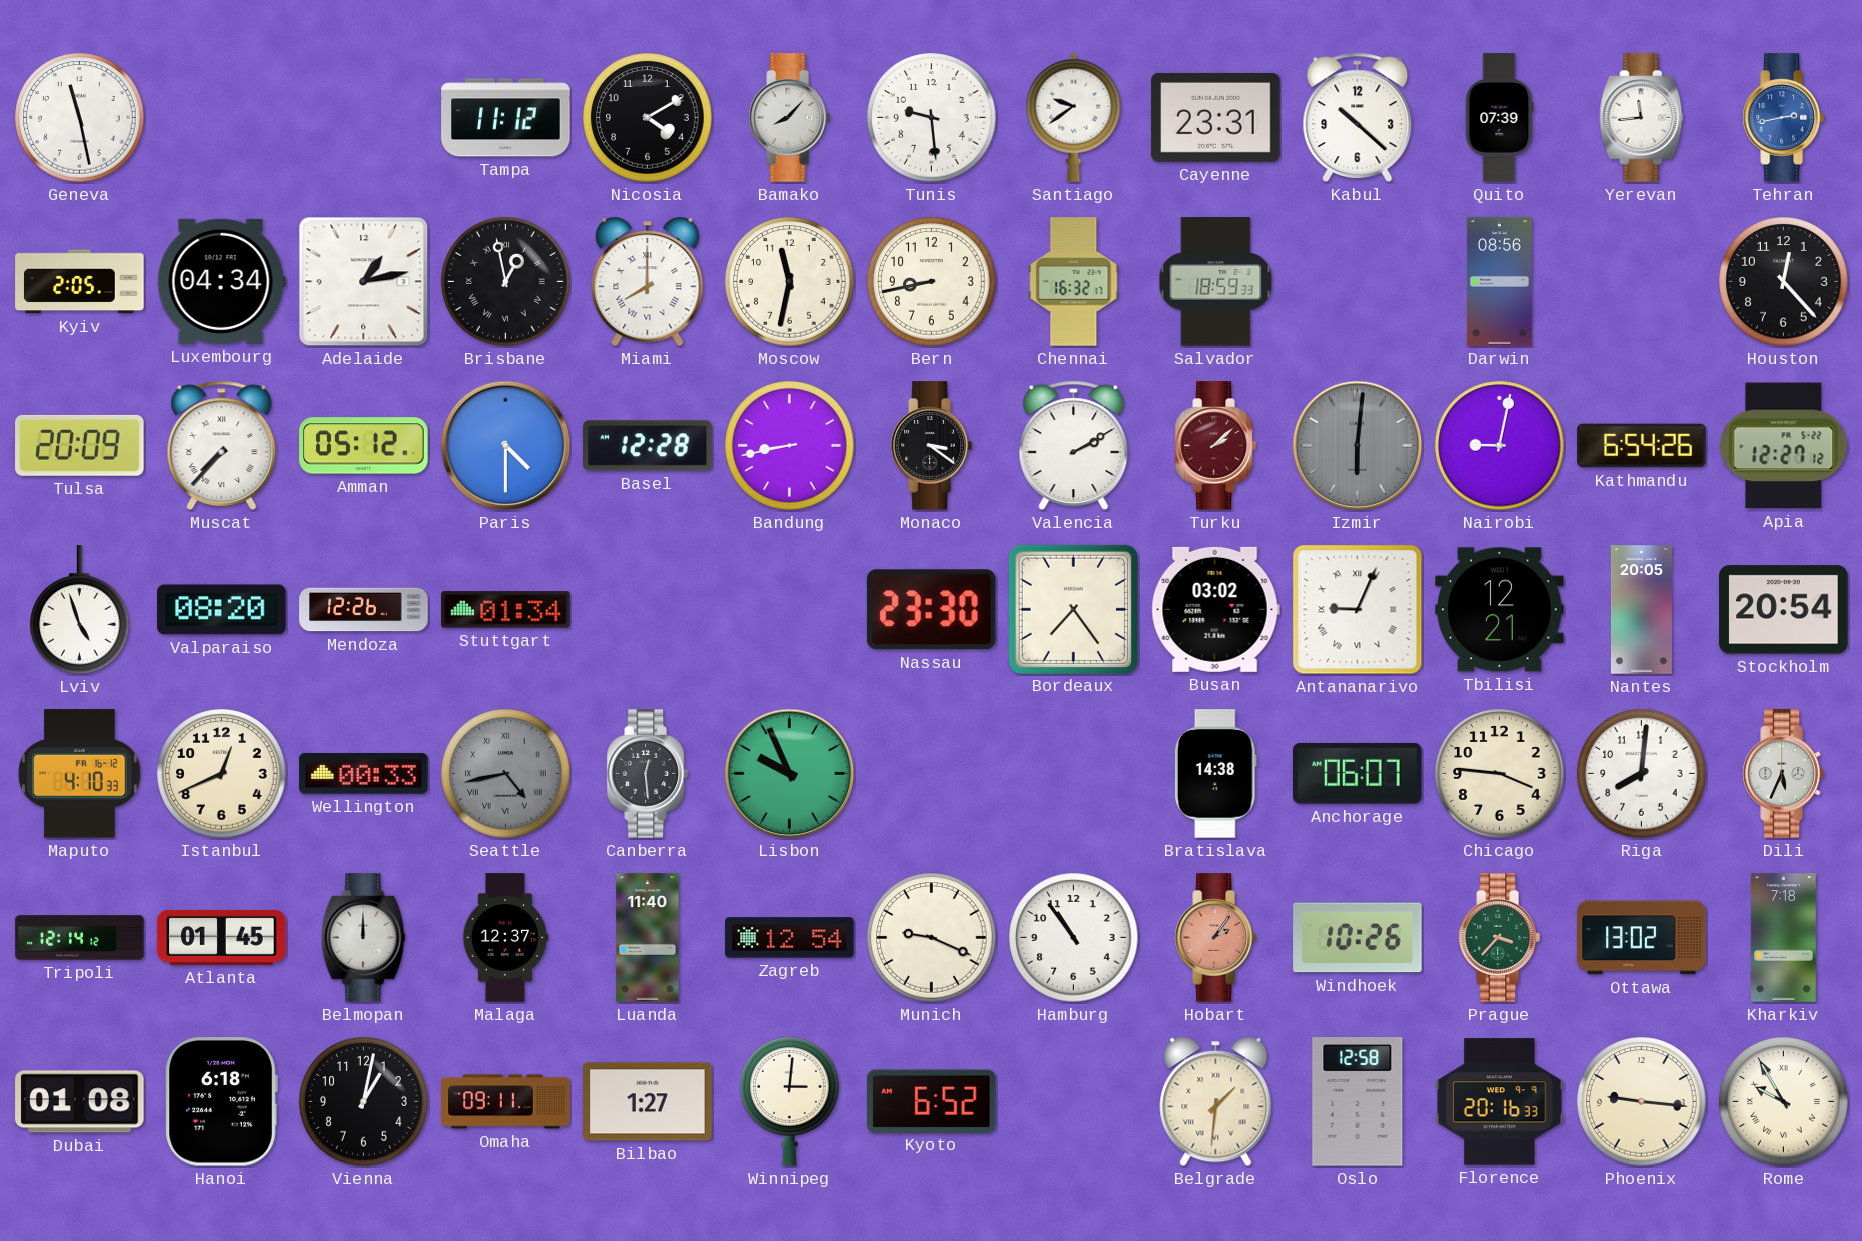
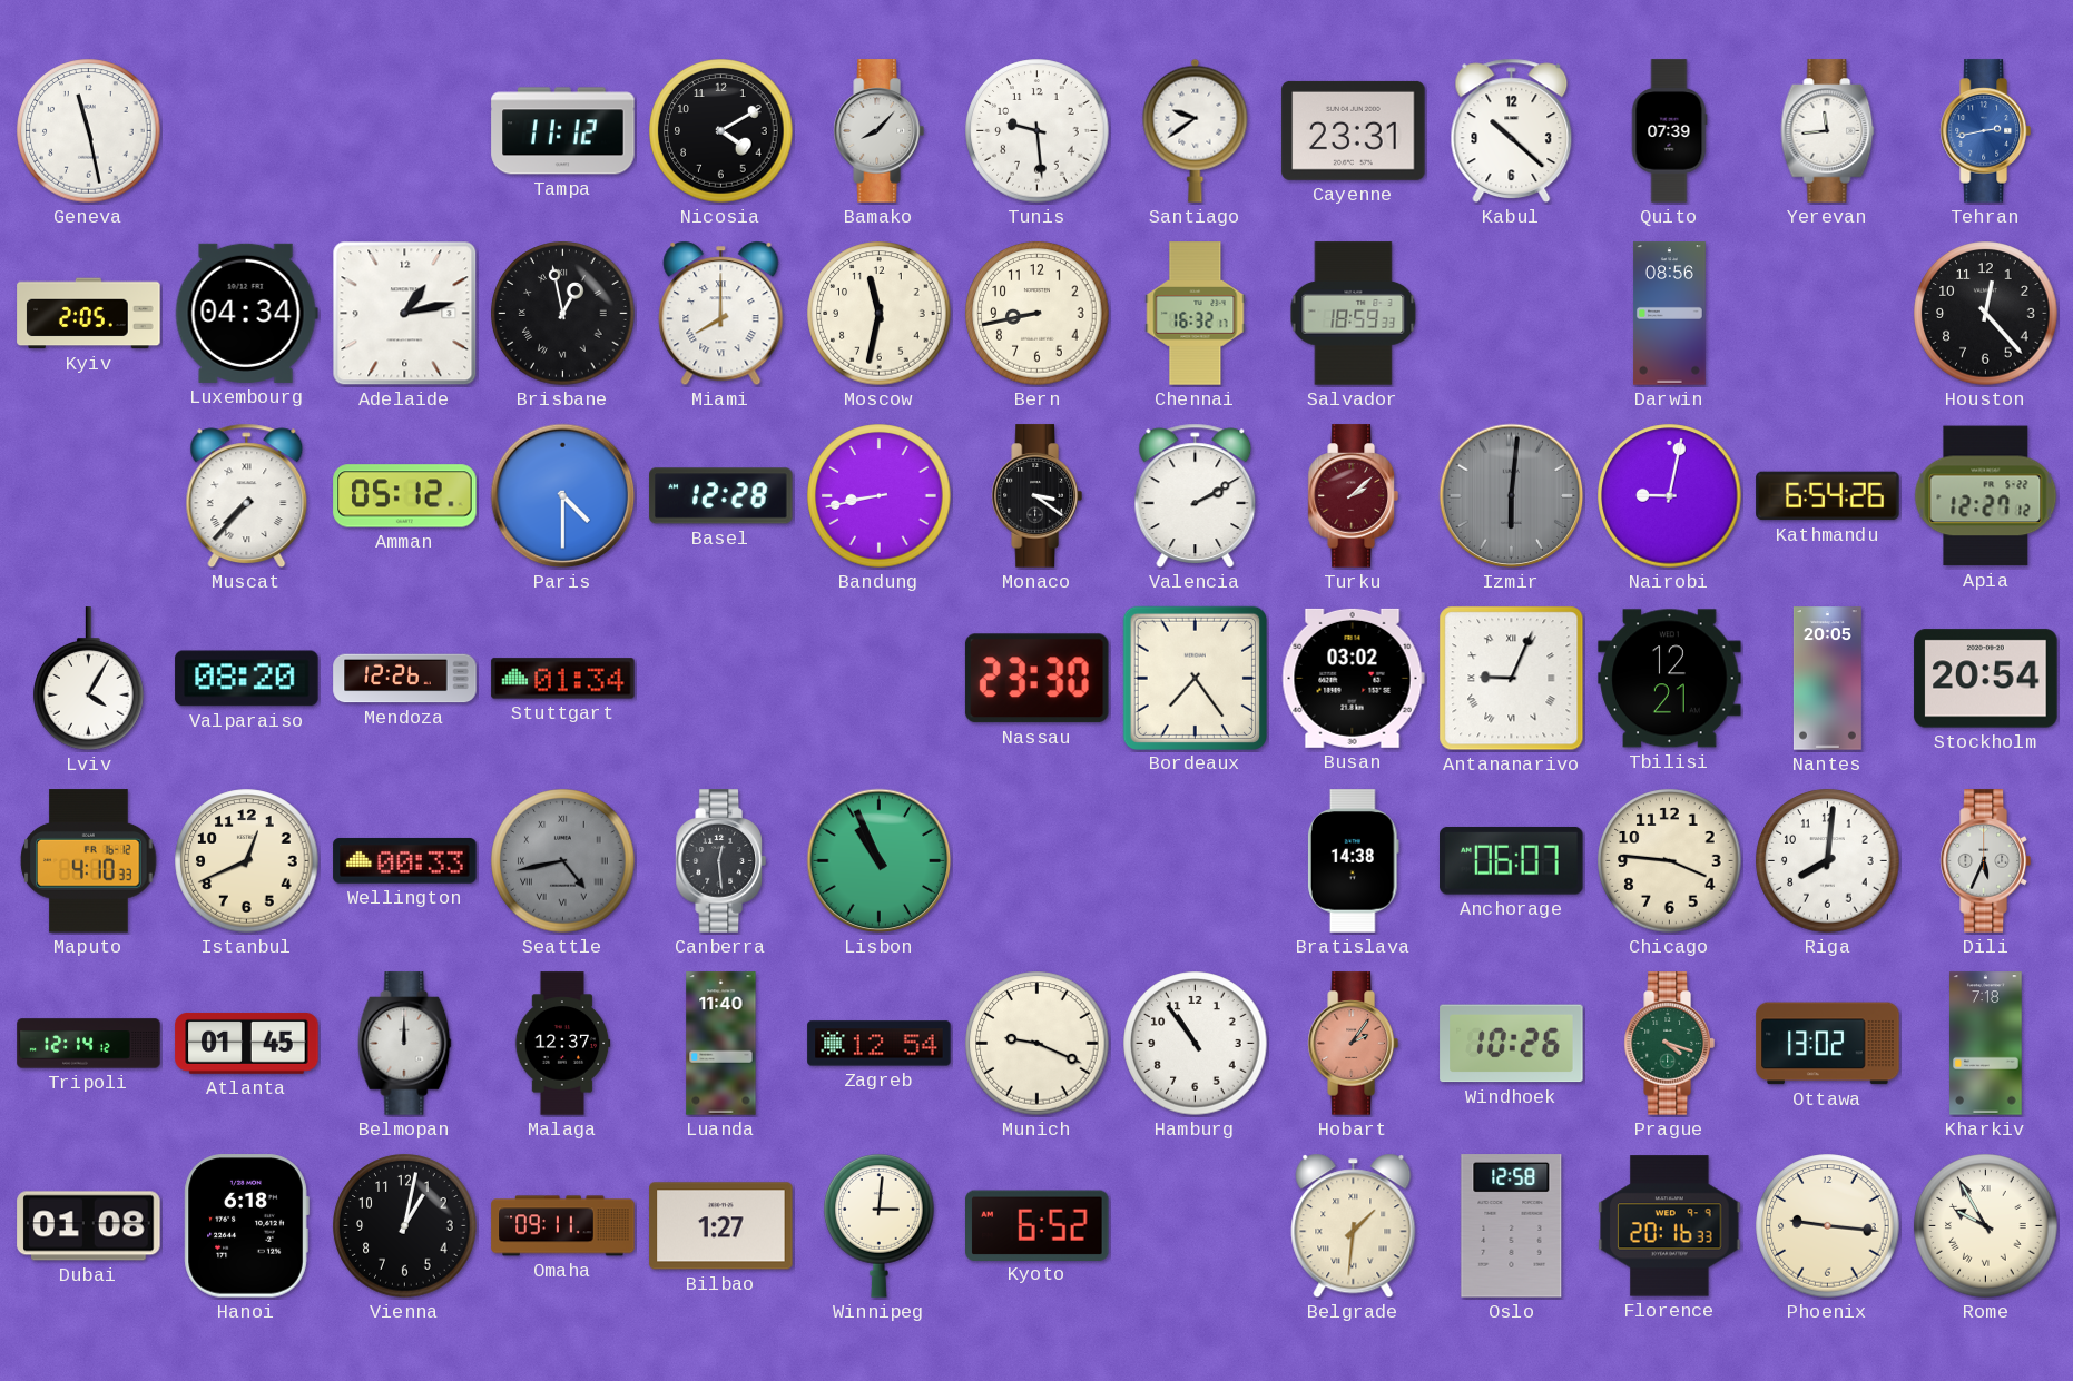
Tulsa: 20:09 -> none (80, 445)
Lviv: 4:57 -> 4:05 (89, 679)
Lisbon: 9:56 -> 10:56 (880, 861)
Prague: 3:37 -> 4:18 (1669, 1044)
